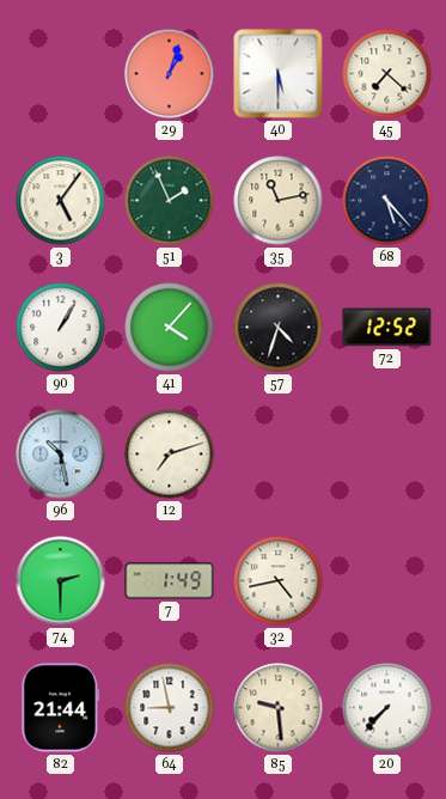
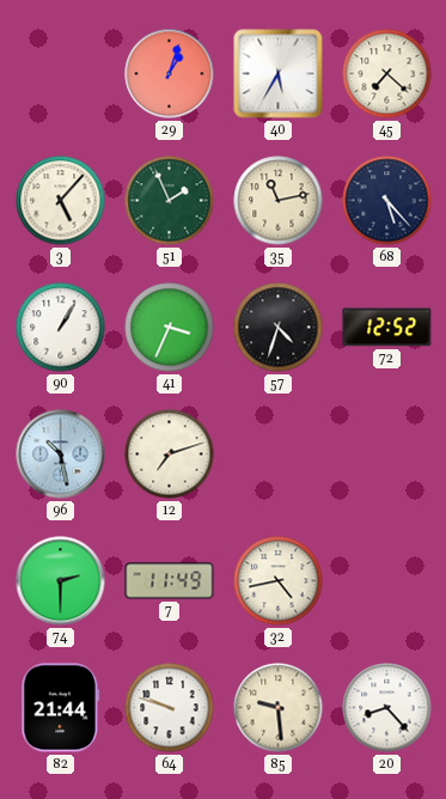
40: 5:30 -> 5:35 (279, 74)
3: 5:06 -> 5:07 (61, 201)
41: 4:07 -> 3:34 (170, 328)
7: 1:49 -> 11:49 (170, 581)
64: 8:58 -> 9:48 (170, 708)
20: 7:37 -> 8:23 (387, 708)
